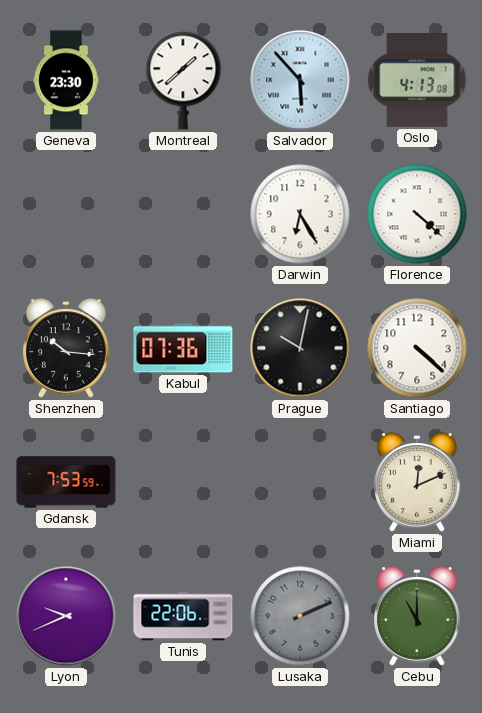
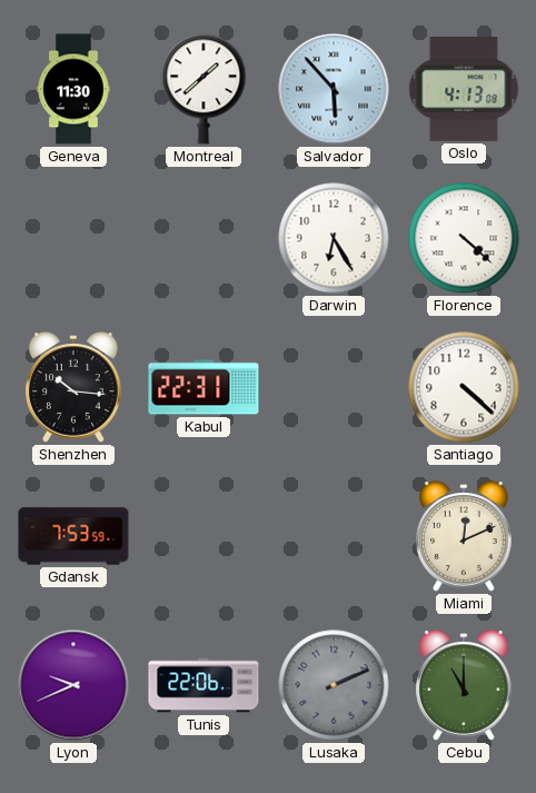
Geneva: 23:30 -> 11:30 (73, 89)
Kabul: 07:36 -> 22:31 (204, 387)
Prague: 10:02 -> none (300, 348)
